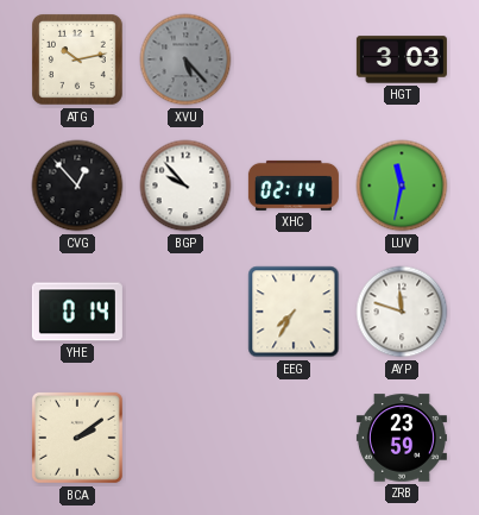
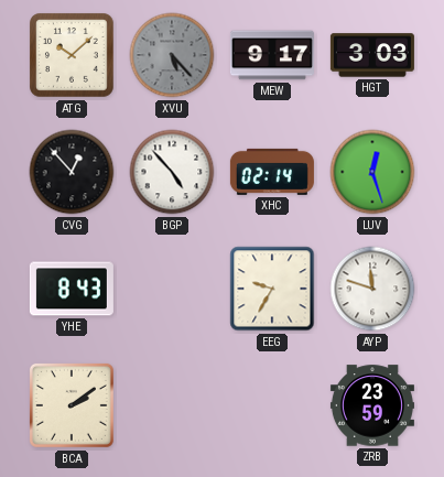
ATG: 10:13 -> 10:08 (73, 56)
MEW: none -> 9:17 (272, 55)
BGP: 9:53 -> 4:53 (172, 172)
LUV: 11:32 -> 12:27 (372, 172)
YHE: 0:14 -> 8:43 (72, 289)
EEG: 7:35 -> 9:35 (272, 289)
